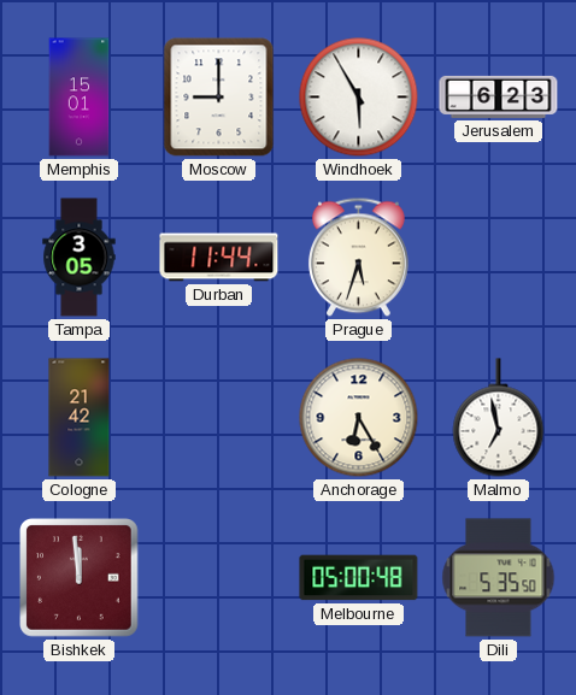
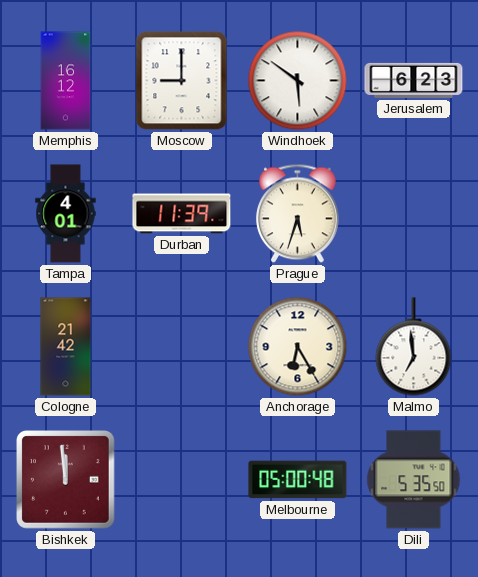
Memphis: 15:01 -> 16:12 (66, 81)
Windhoek: 5:55 -> 5:51 (298, 81)
Tampa: 3:05 -> 4:01 (66, 214)
Durban: 11:44 -> 11:39 (182, 214)
Malmo: 6:58 -> 6:59 (414, 347)
